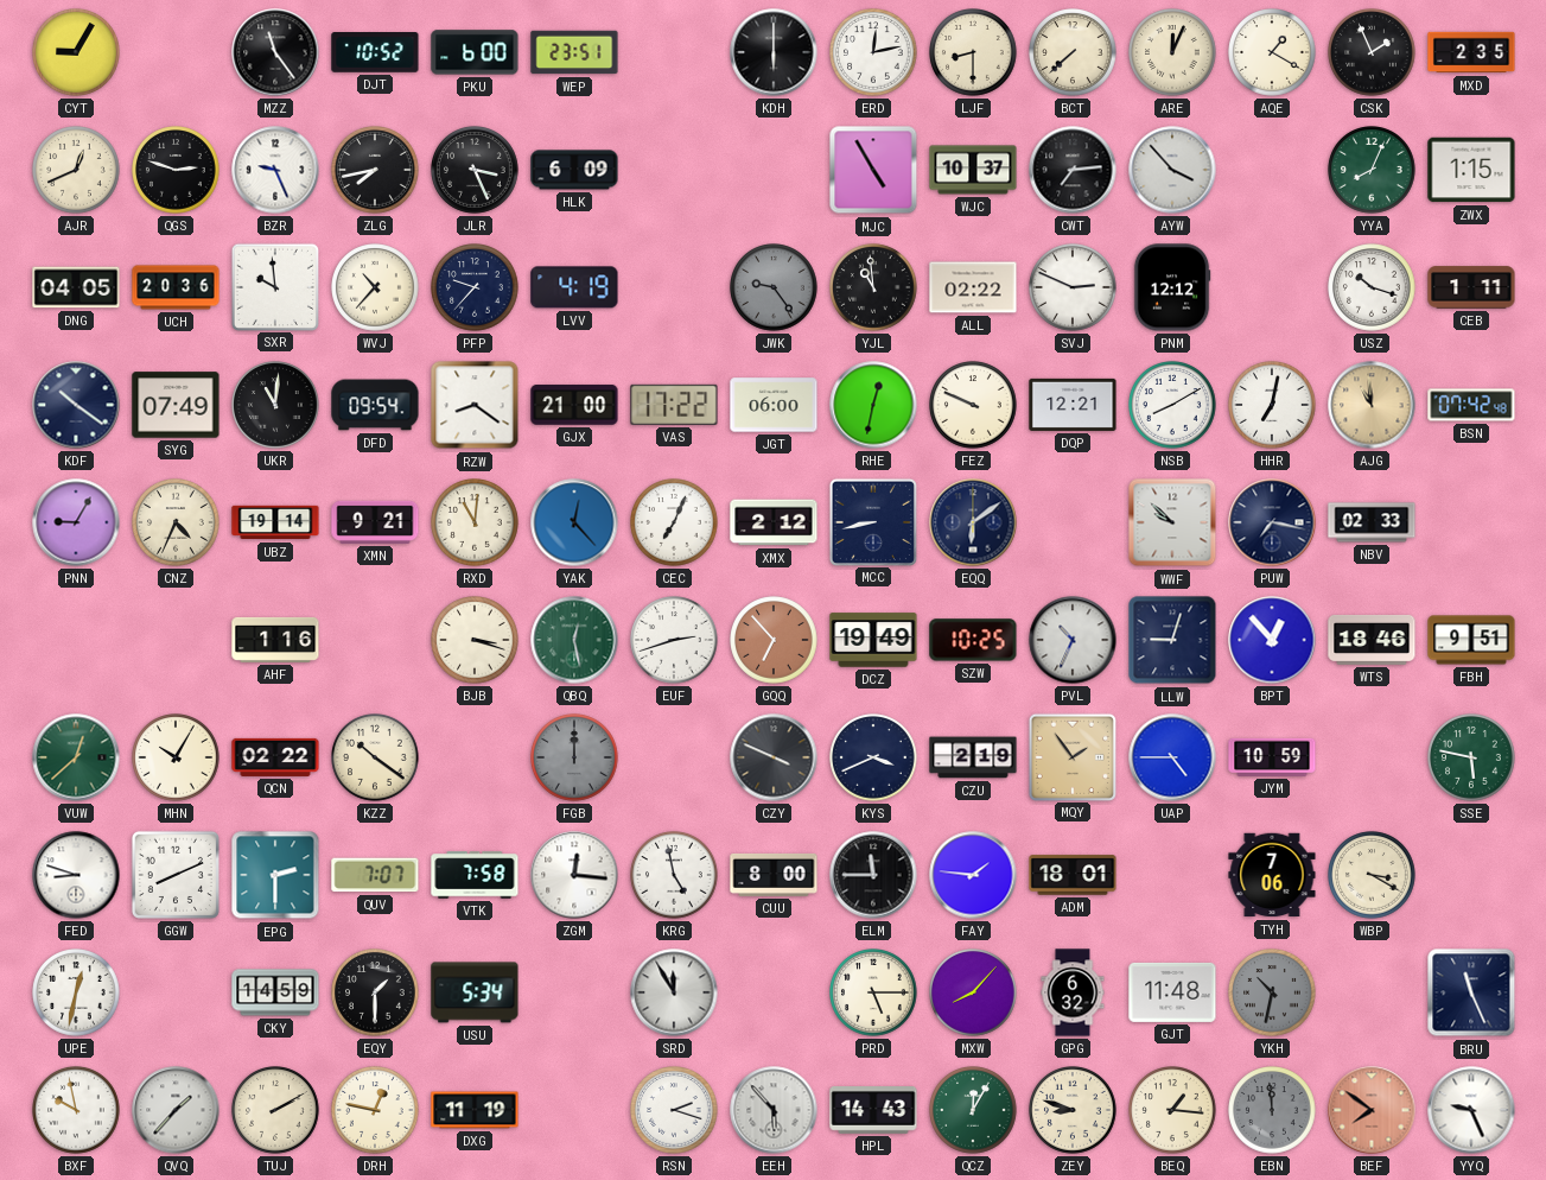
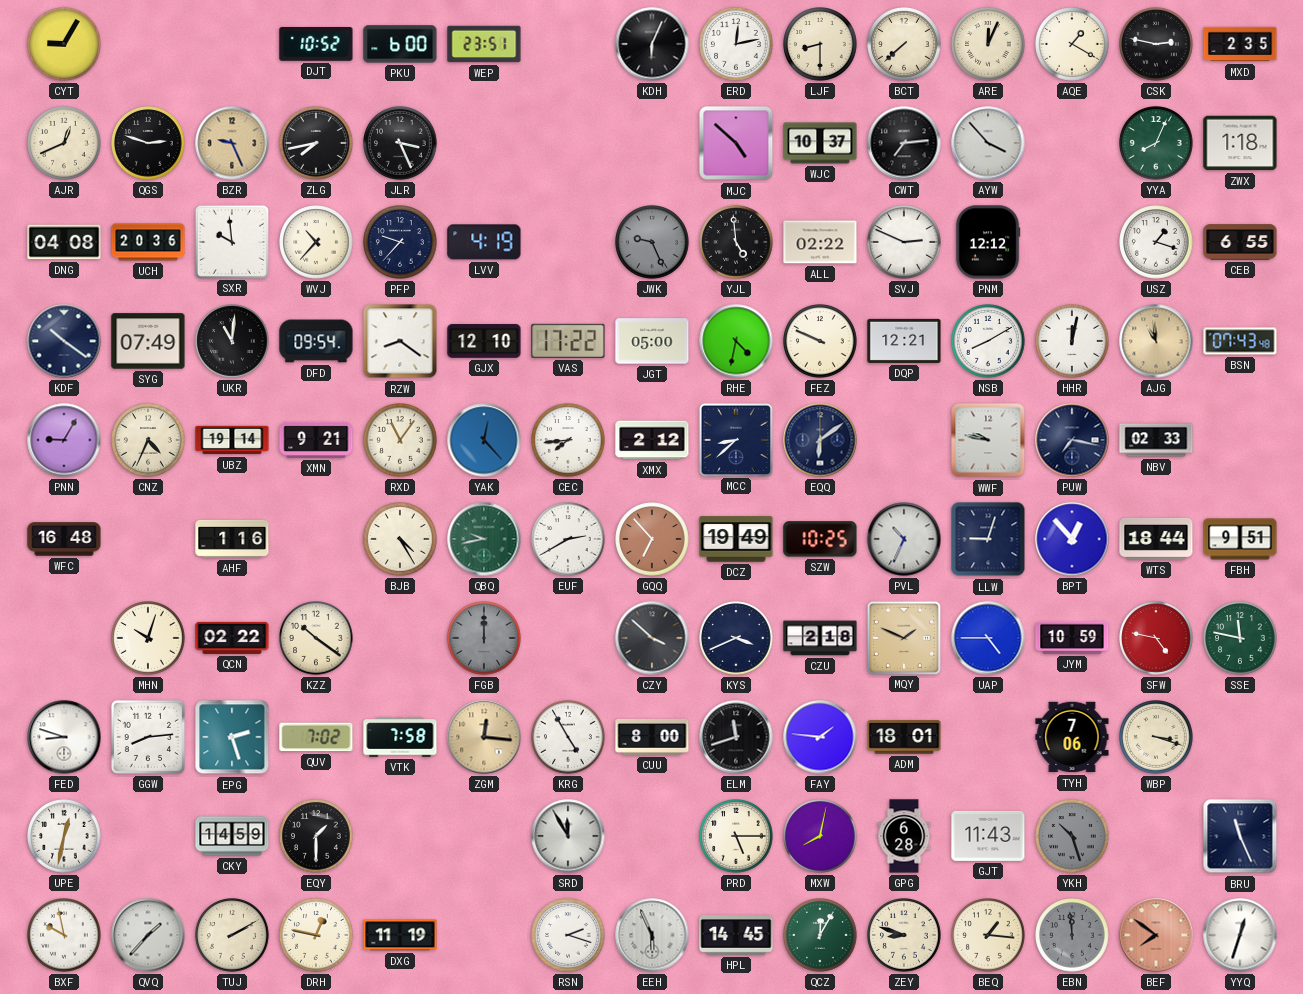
MZZ: 11:24 -> none (275, 52)
KDH: 6:00 -> 6:04 (652, 44)
CSK: 1:56 -> 2:47 (1156, 44)
BZR dial: white -> champagne (232, 143)
HLK: 6:09 -> none (574, 170)
MJC: 4:55 -> 4:52 (736, 143)
ZWX: 1:15 -> 1:18 (1240, 143)
DNG: 04:05 -> 04:08 (64, 242)
JWK: 9:24 -> 9:26 (652, 242)
YJL: 10:59 -> 4:59 (736, 242)
USZ: 10:18 -> 1:18 (1156, 242)
CEB: 1:11 -> 6:55 (1240, 242)
GJX: 21:00 -> 12:10 (484, 341)
JGT: 06:00 -> 05:00 (652, 341)
RHE: 12:32 -> 4:32 (736, 341)
HHR: 7:02 -> 12:02 (1072, 341)
BSN: 07:42 -> 07:43 (1240, 341)
RXD: 11:01 -> 11:06 (400, 440)
CEC: 7:04 -> 7:44 (568, 440)
MCC: 8:43 -> 8:38 (735, 439)
WWF: 9:52 -> 9:47 (988, 440)
WFC: none -> 16:48 (64, 539)
BJB: 3:18 -> 4:25 (400, 539)
QBQ: 12:28 -> 9:43 (484, 539)
EUF: 2:42 -> 2:40 (568, 539)
WTS: 18:46 -> 18:44 (1156, 539)
VUW: 12:38 -> none (76, 757)
MHN: 10:05 -> 10:03 (148, 638)
CZY: 3:49 -> 3:52 (652, 638)
CZU: 2:19 -> 2:18 (820, 638)
MQY: 1:54 -> 1:49 (903, 637)
SFW: none -> 4:47 (1156, 638)
SSE: 5:47 -> 11:47 (1240, 638)
GGW: 8:11 -> 8:14 (148, 737)
EPG: 2:30 -> 2:27 (232, 737)
QUV: 7:07 -> 7:02 (316, 737)
ZGM dial: white -> champagne (484, 737)
KRG: 4:58 -> 4:55 (568, 737)
ELM: 11:45 -> 11:42 (736, 737)
WBP: 3:20 -> 3:18 (1156, 737)
USU: 5:34 -> none (475, 992)
MXW: 8:07 -> 8:02 (820, 836)
GPG: 6:32 -> 6:28 (904, 836)
GJT: 11:48 -> 11:43 (988, 836)
YKH: 10:32 -> 10:27 (1072, 836)
EEH: 5:53 -> 5:56 (652, 935)
HPL: 14:43 -> 14:45 (736, 936)
YYQ: 9:26 -> 12:33 (1240, 935)
